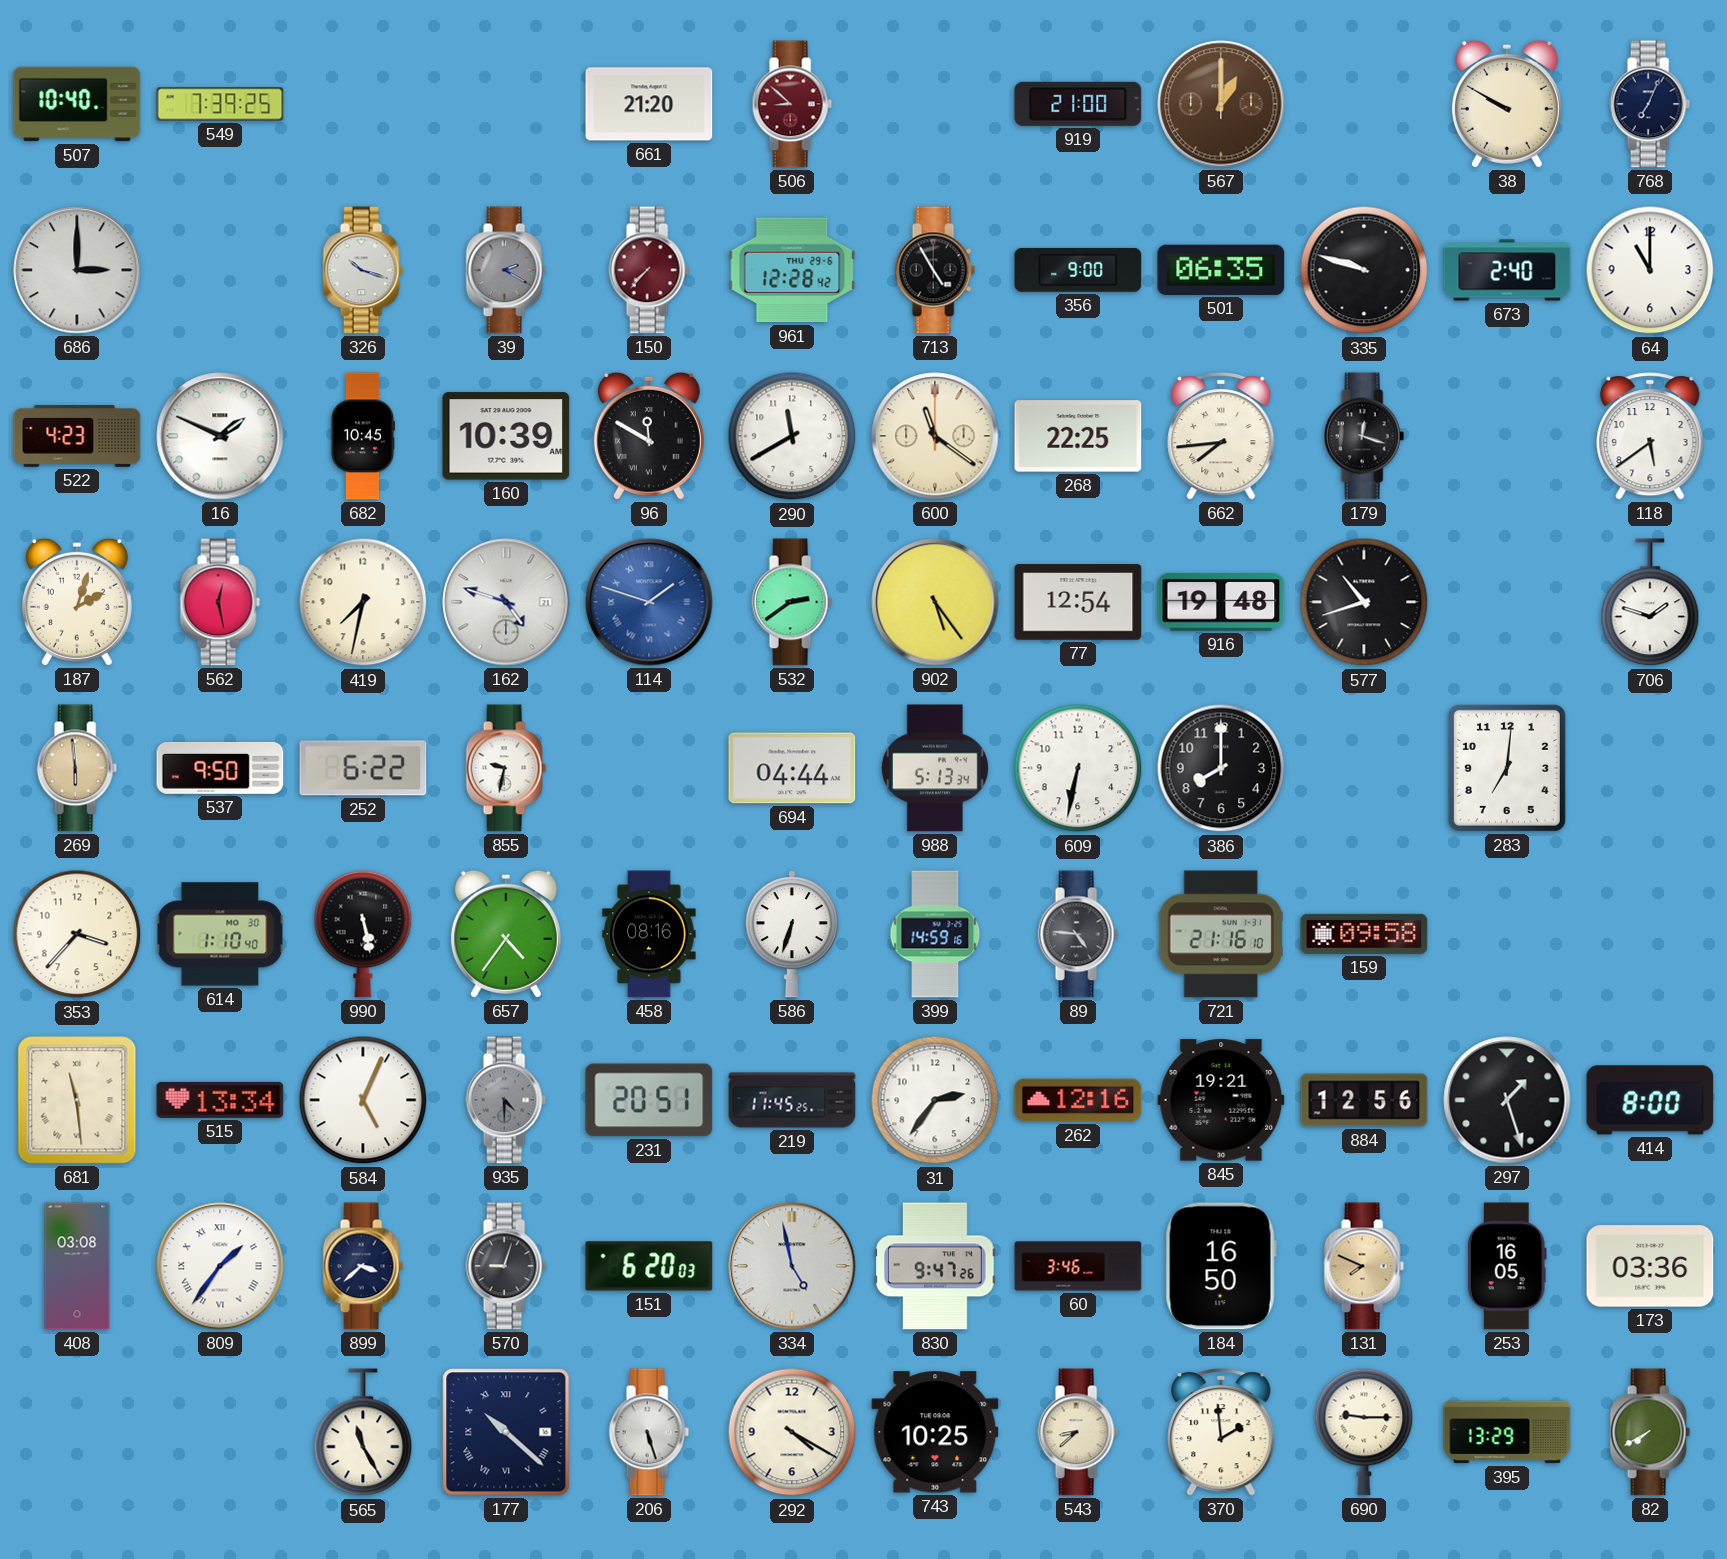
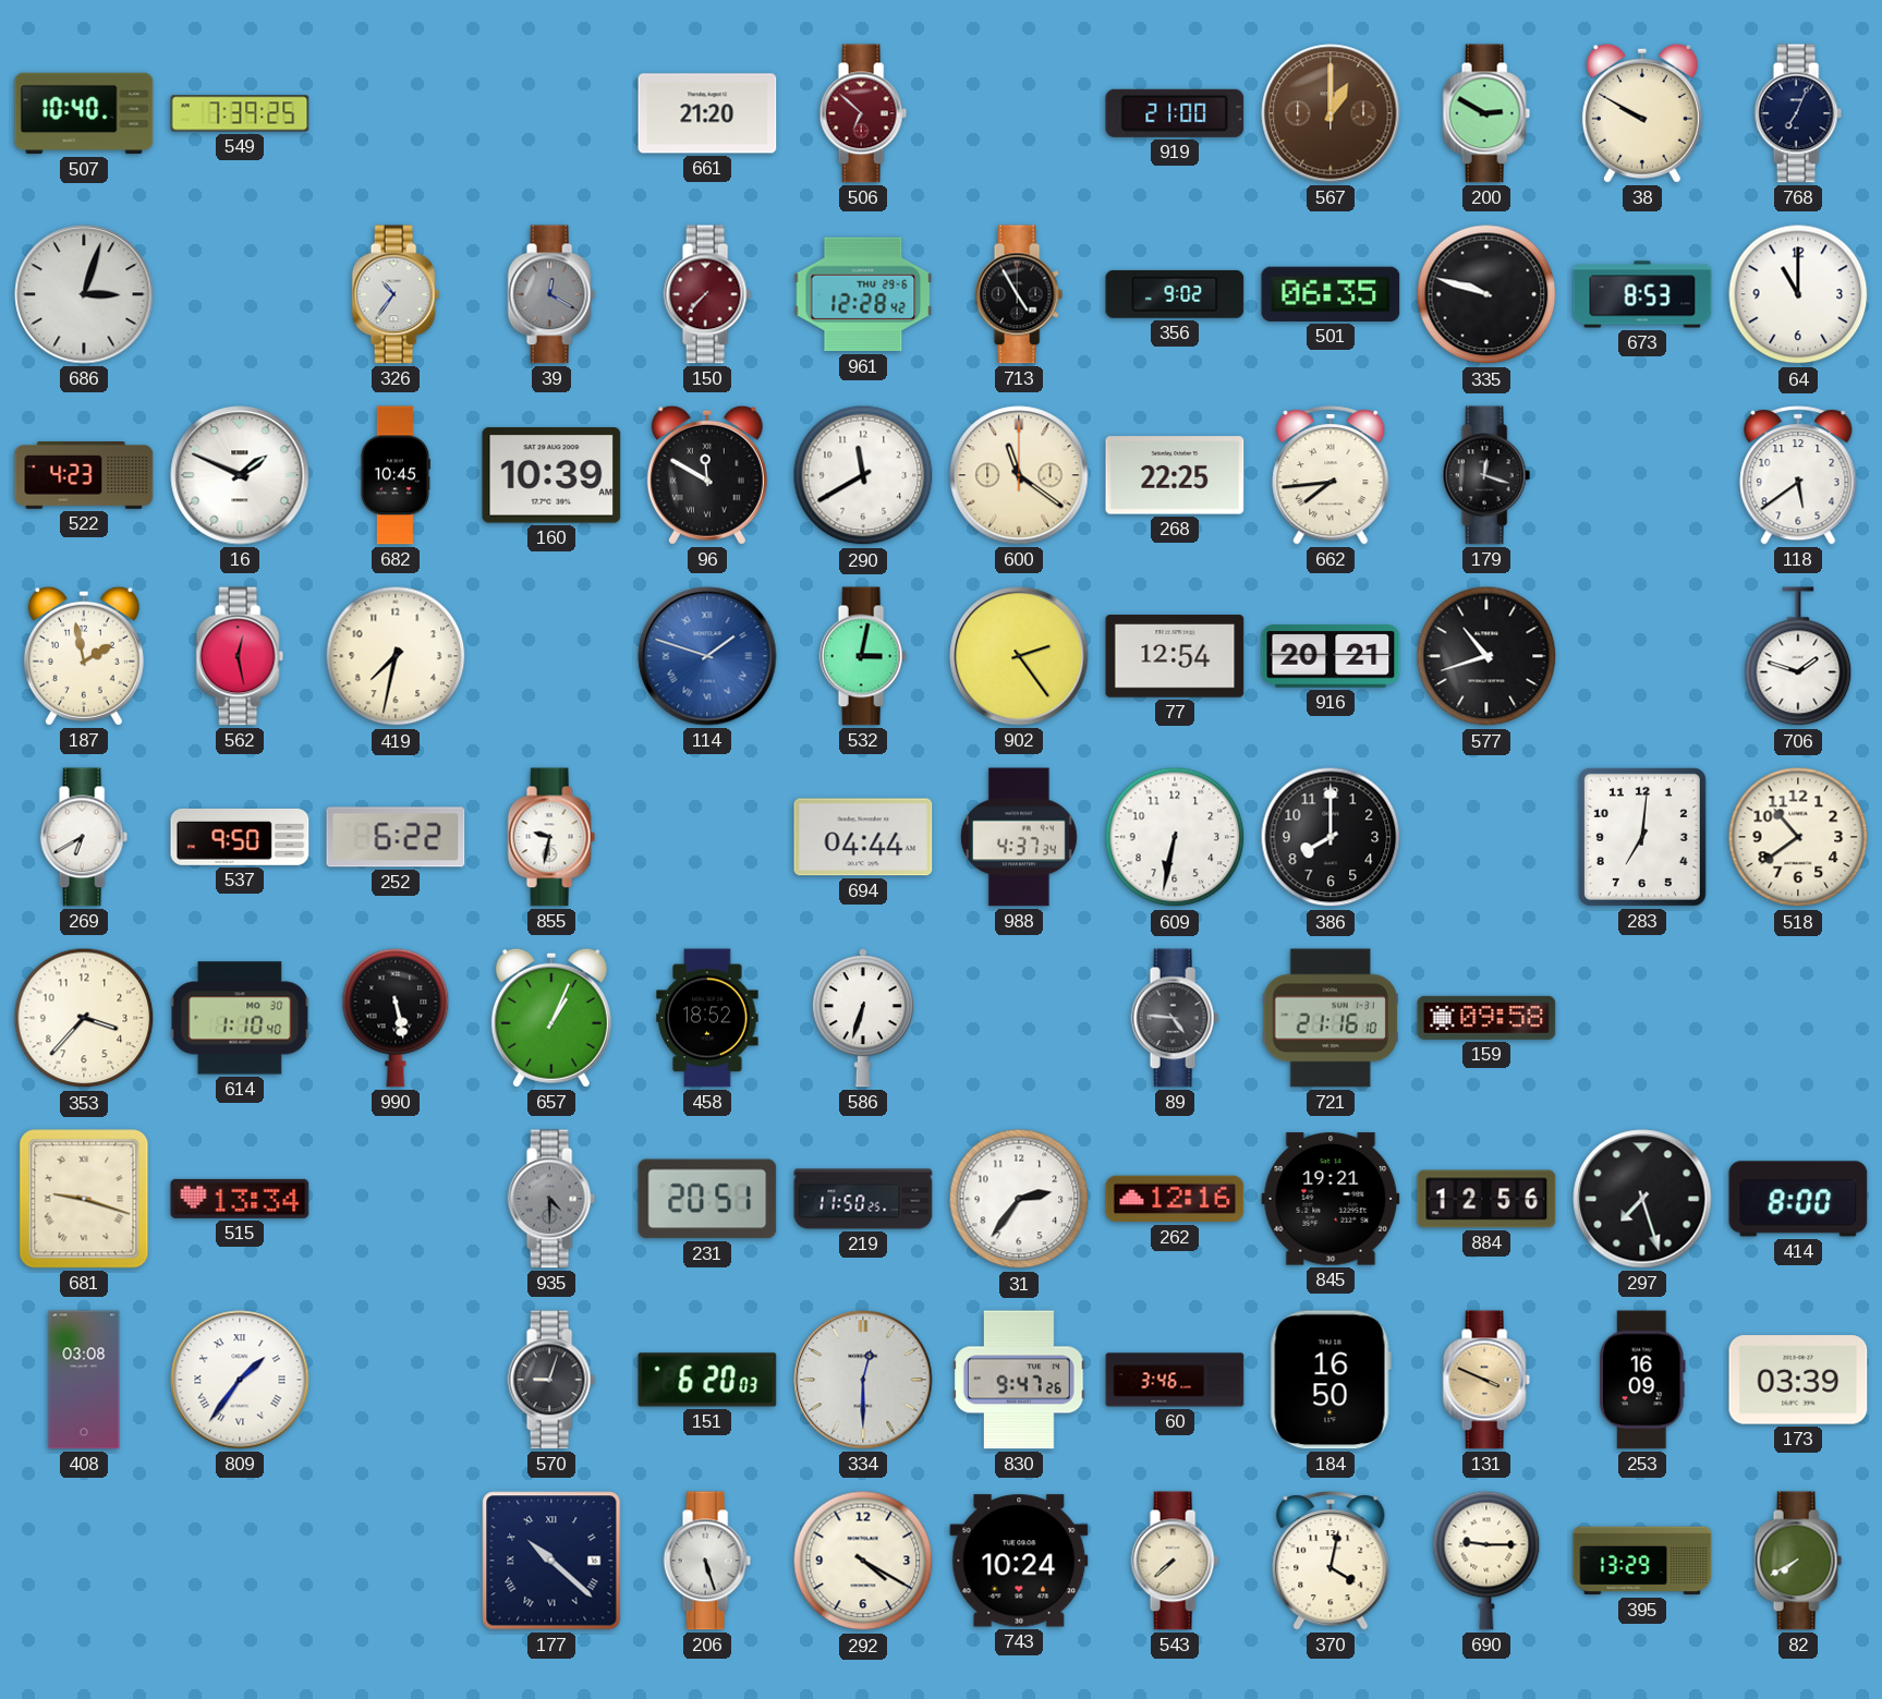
506: 8:52 -> 6:52 (863, 113)
200: none -> 2:50 (1486, 113)
686: 3:00 -> 3:03 (84, 294)
326: 10:18 -> 10:36 (396, 294)
39: 2:20 -> 12:20 (551, 294)
356: 9:00 -> 9:02 (1175, 294)
673: 2:40 -> 8:53 (1642, 294)
187: 2:03 -> 1:58 (84, 656)
162: 4:48 -> none (506, 602)
532: 2:39 -> 3:02 (863, 656)
902: 5:24 -> 2:24 (1019, 656)
916: 19:48 -> 20:21 (1331, 656)
269: 5:59 -> 6:40 (84, 837)
269 dial: champagne -> white (84, 837)
988: 5:13 -> 4:37 (1019, 837)
518: none -> 10:39 (1798, 837)
657: 4:36 -> 1:04 (551, 1018)
458: 08:16 -> 18:52 (707, 1018)
399: 14:59 -> none (935, 934)
681: 11:29 -> 9:18 (84, 1199)
584: 5:04 -> none (363, 1100)
219: 11:45 -> 11:50 (863, 1199)
297: 1:27 -> 7:27 (1642, 1199)
899: 3:38 -> none (363, 1266)
334: 4:58 -> 12:30 (863, 1380)
131: 7:49 -> 3:49 (1486, 1380)
253: 16:05 -> 16:09 (1642, 1380)
173: 03:36 -> 03:39 (1798, 1380)
565: 11:25 -> none (363, 1433)
743: 10:25 -> 10:24 (1019, 1561)
543: 8:38 -> 7:38 (1175, 1561)
370: 1:59 -> 4:02 (1331, 1561)
